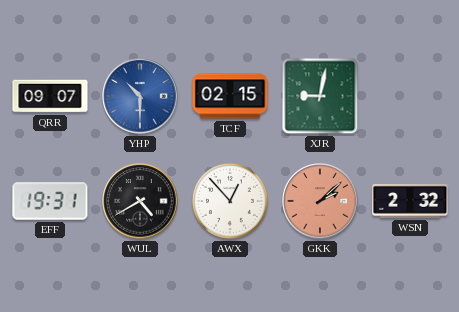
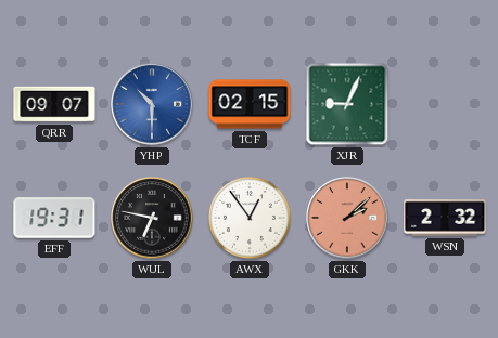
XJR: 9:02 -> 9:04 (347, 104)
WUL: 4:40 -> 6:47 (152, 218)
AWX: 12:53 -> 12:54 (250, 218)
